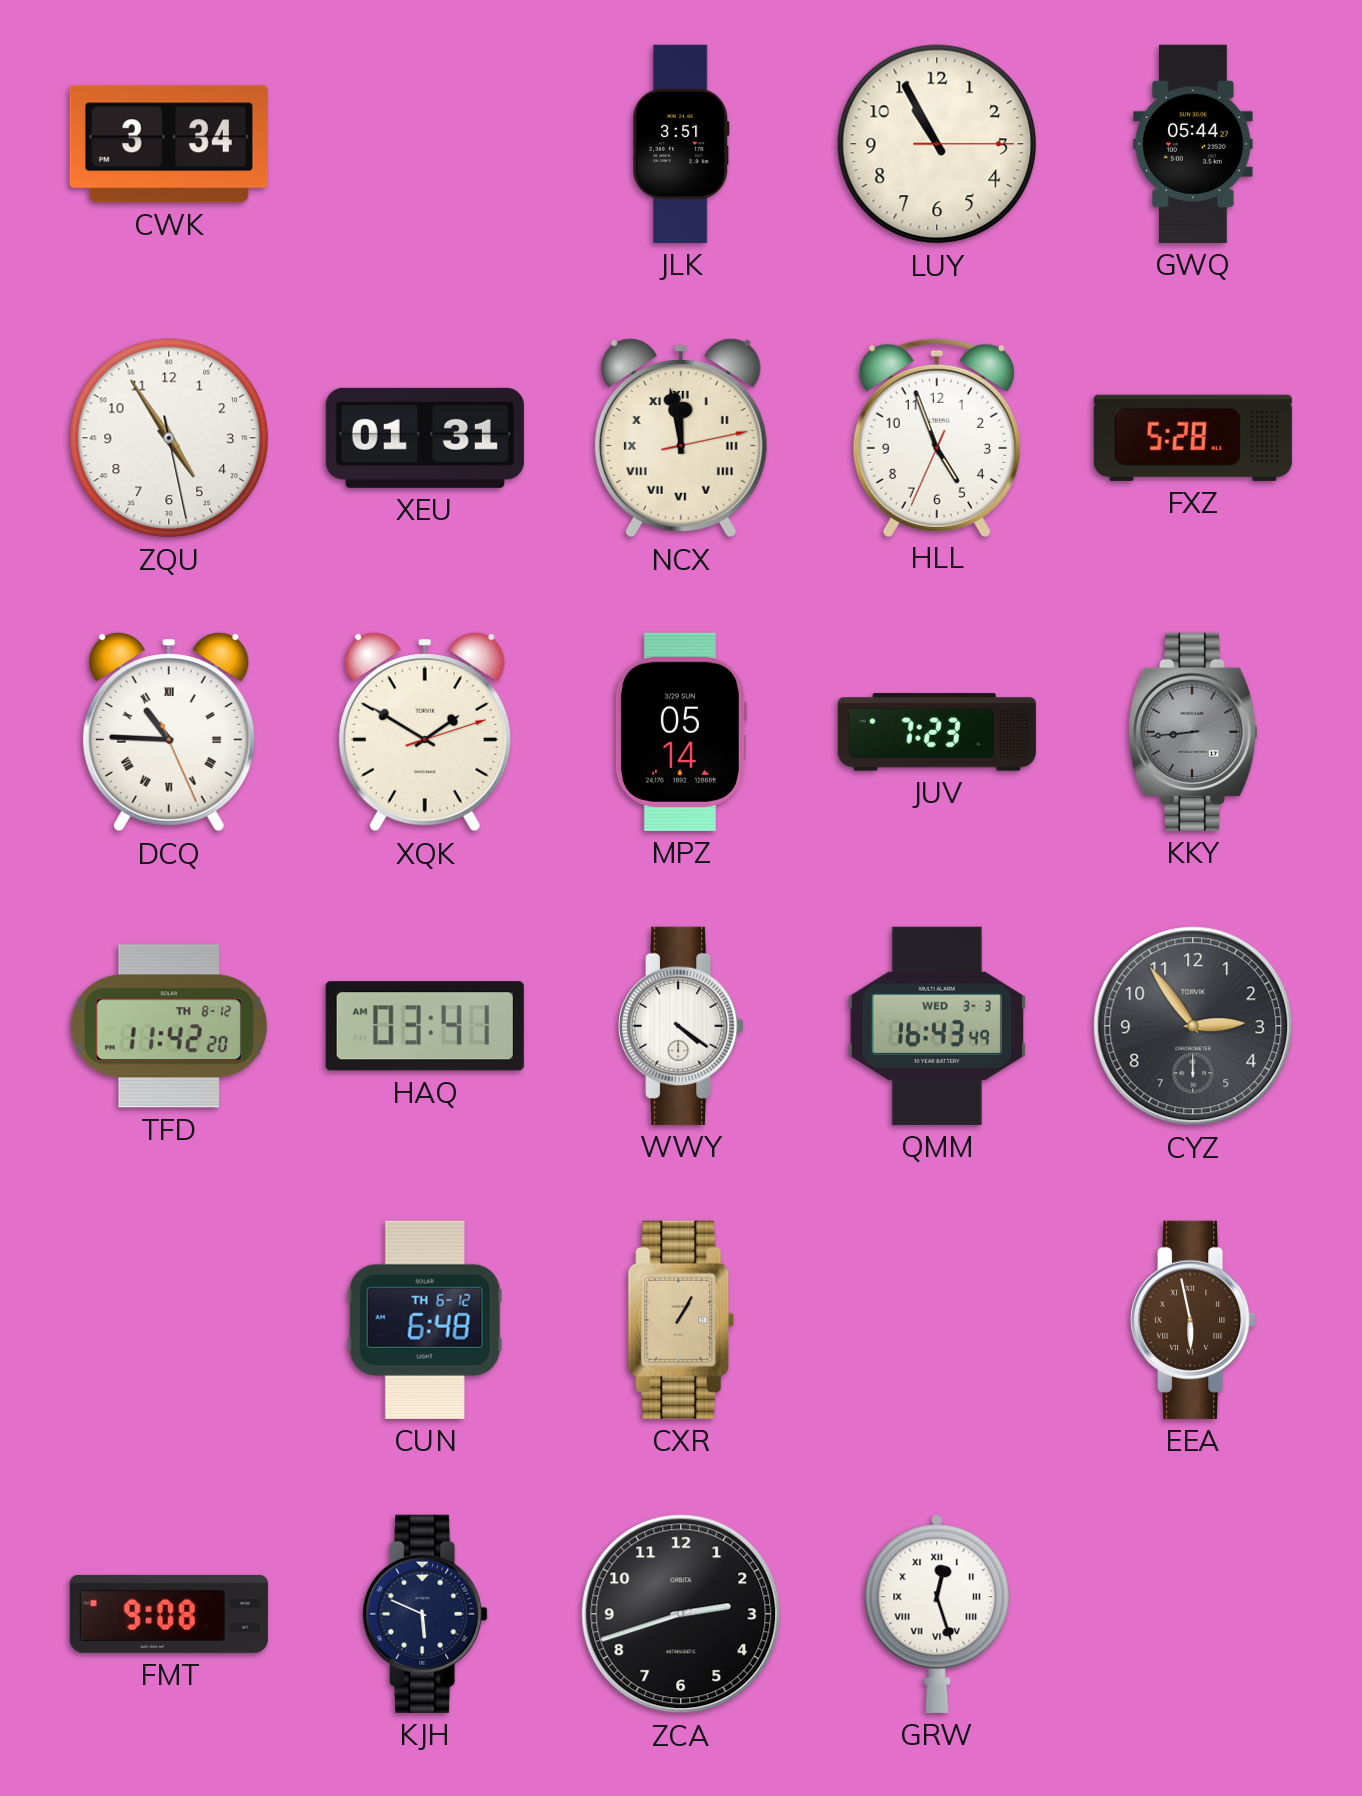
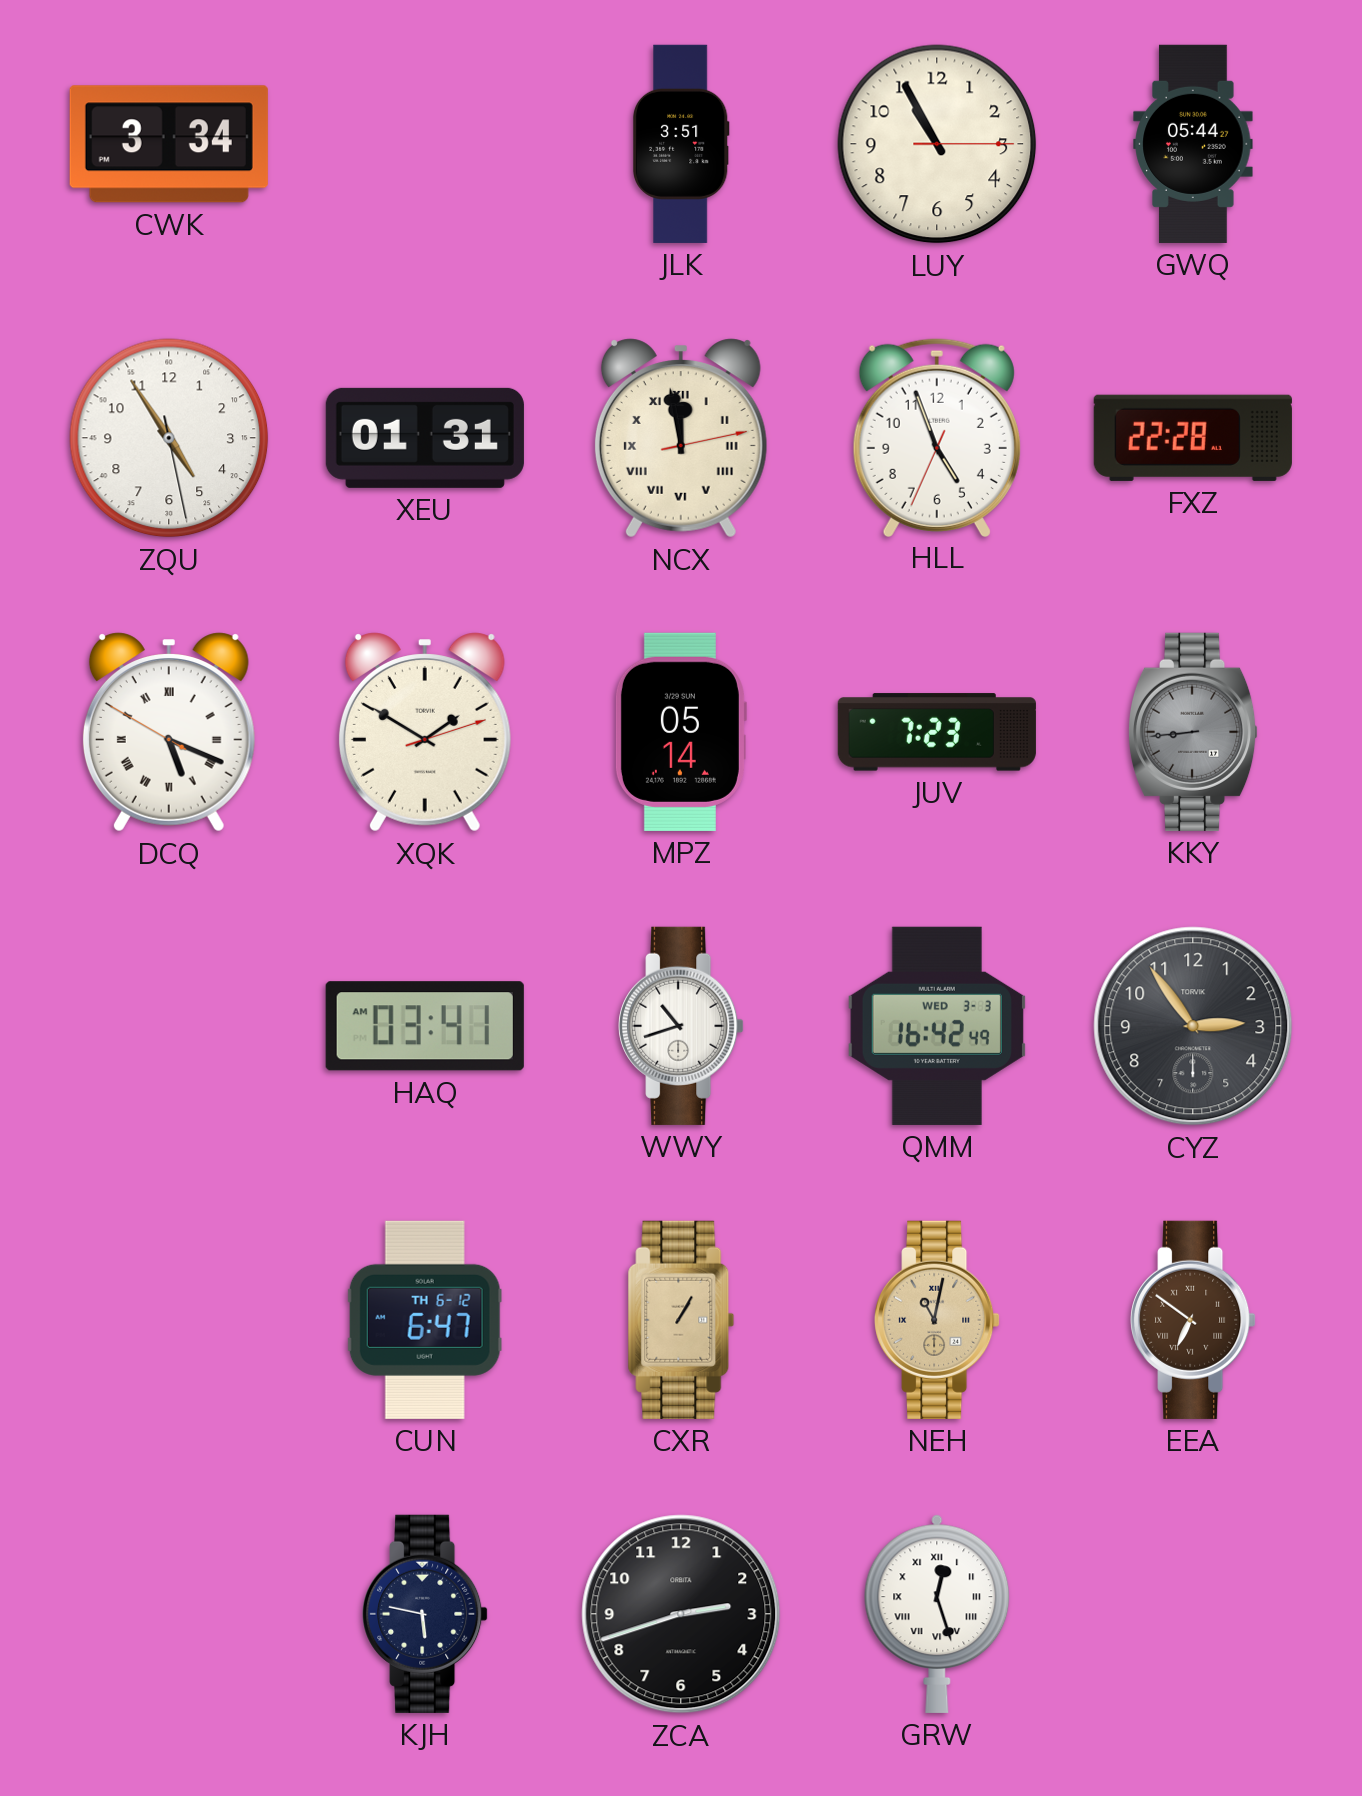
FXZ: 5:28 -> 22:28 (1193, 438)
DCQ: 10:45 -> 5:18 (169, 732)
TFD: 11:42 -> none (169, 1026)
WWY: 4:21 -> 10:42 (681, 1026)
QMM: 16:43 -> 16:42 (937, 1026)
CUN: 6:48 -> 6:47 (425, 1320)
NEH: none -> 11:02 (937, 1320)
EEA: 5:58 -> 6:51 (1193, 1320)
FMT: 9:08 -> none (169, 1614)
KJH: 5:49 -> 5:47 (425, 1614)
